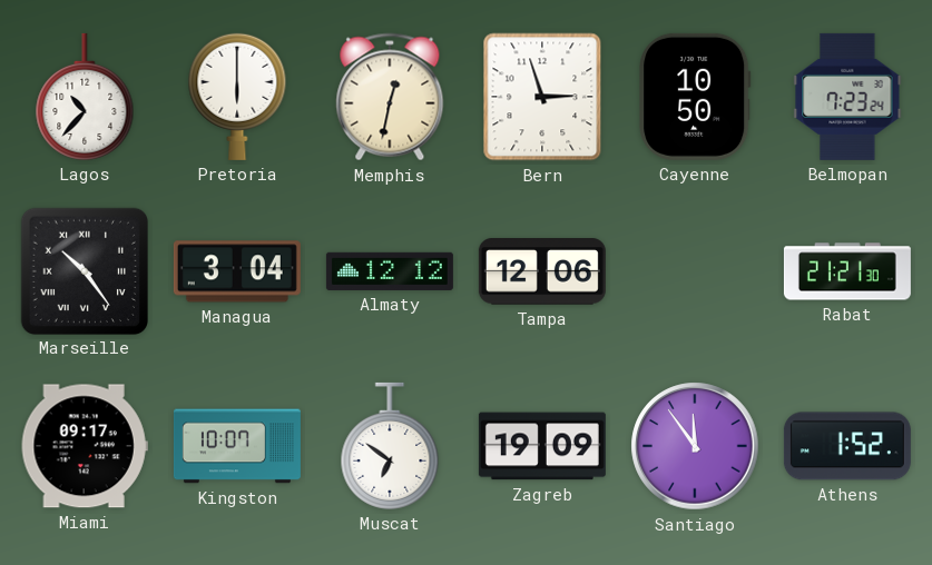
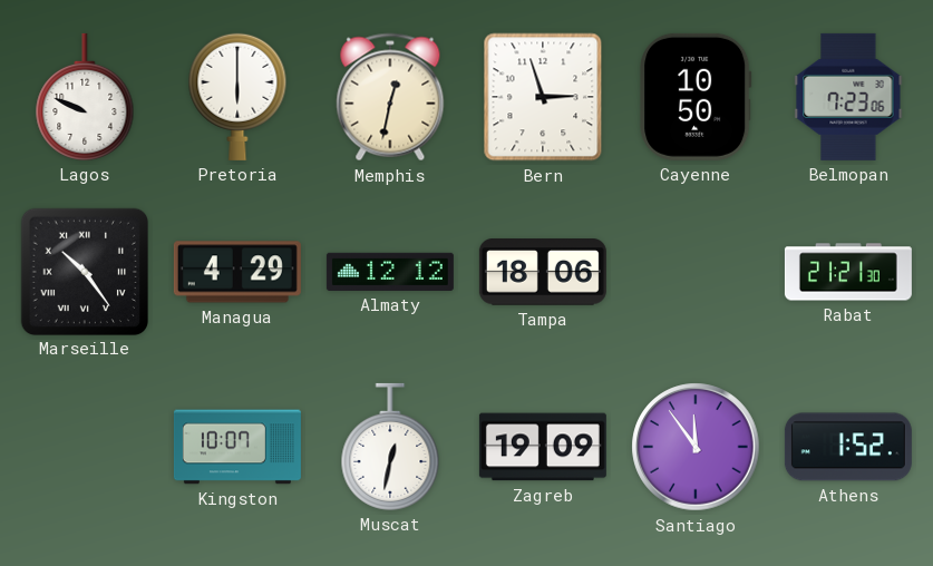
Lagos: 10:37 -> 9:49 (85, 97)
Belmopan: 7:23:24 -> 7:23:06 (848, 97)
Managua: 3:04 -> 4:29 (237, 272)
Tampa: 12:06 -> 18:06 (543, 272)
Miami: 09:17 -> none (85, 446)
Muscat: 6:51 -> 12:32 (390, 447)
